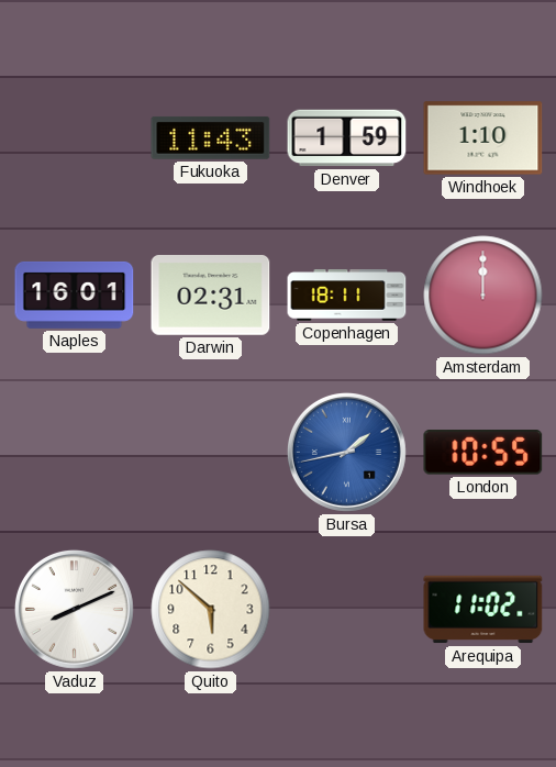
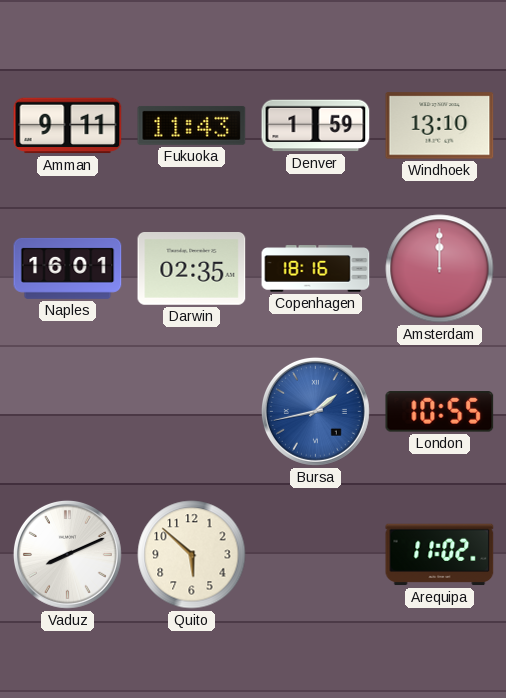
Amman: none -> 9:11 (68, 126)
Windhoek: 1:10 -> 13:10 (440, 126)
Darwin: 02:31 -> 02:35 (192, 269)
Copenhagen: 18:11 -> 18:16 (316, 269)
